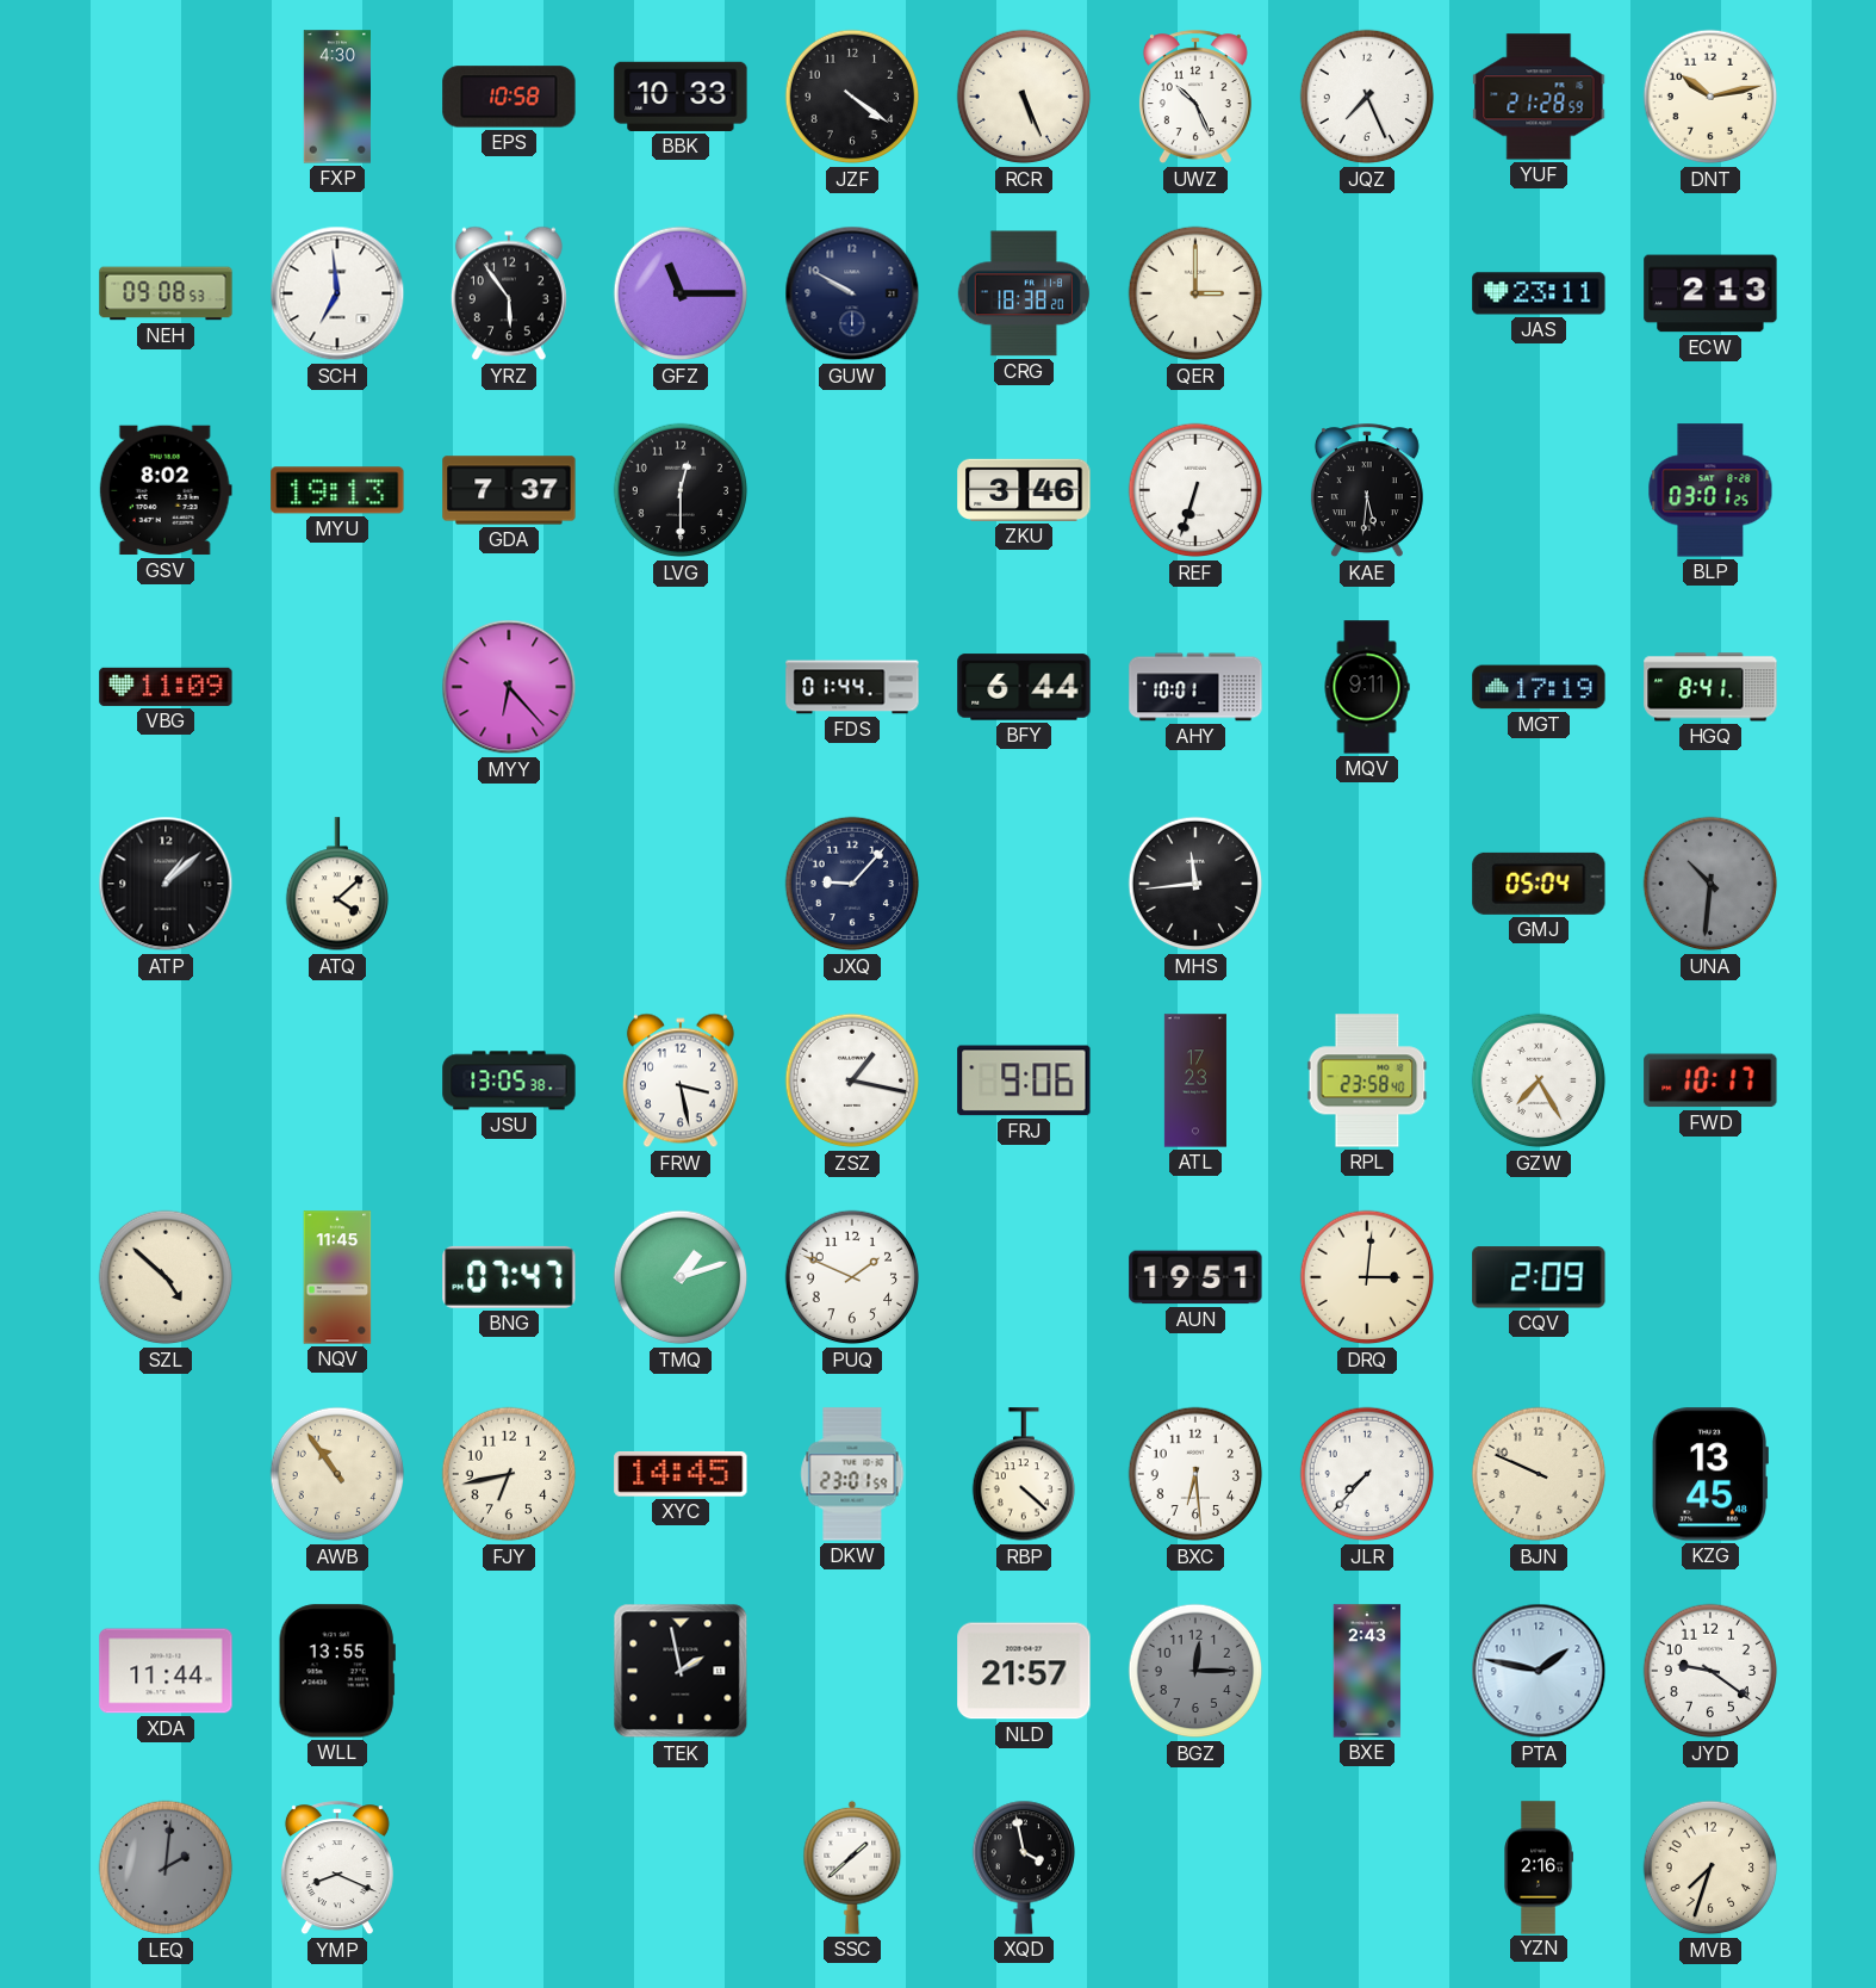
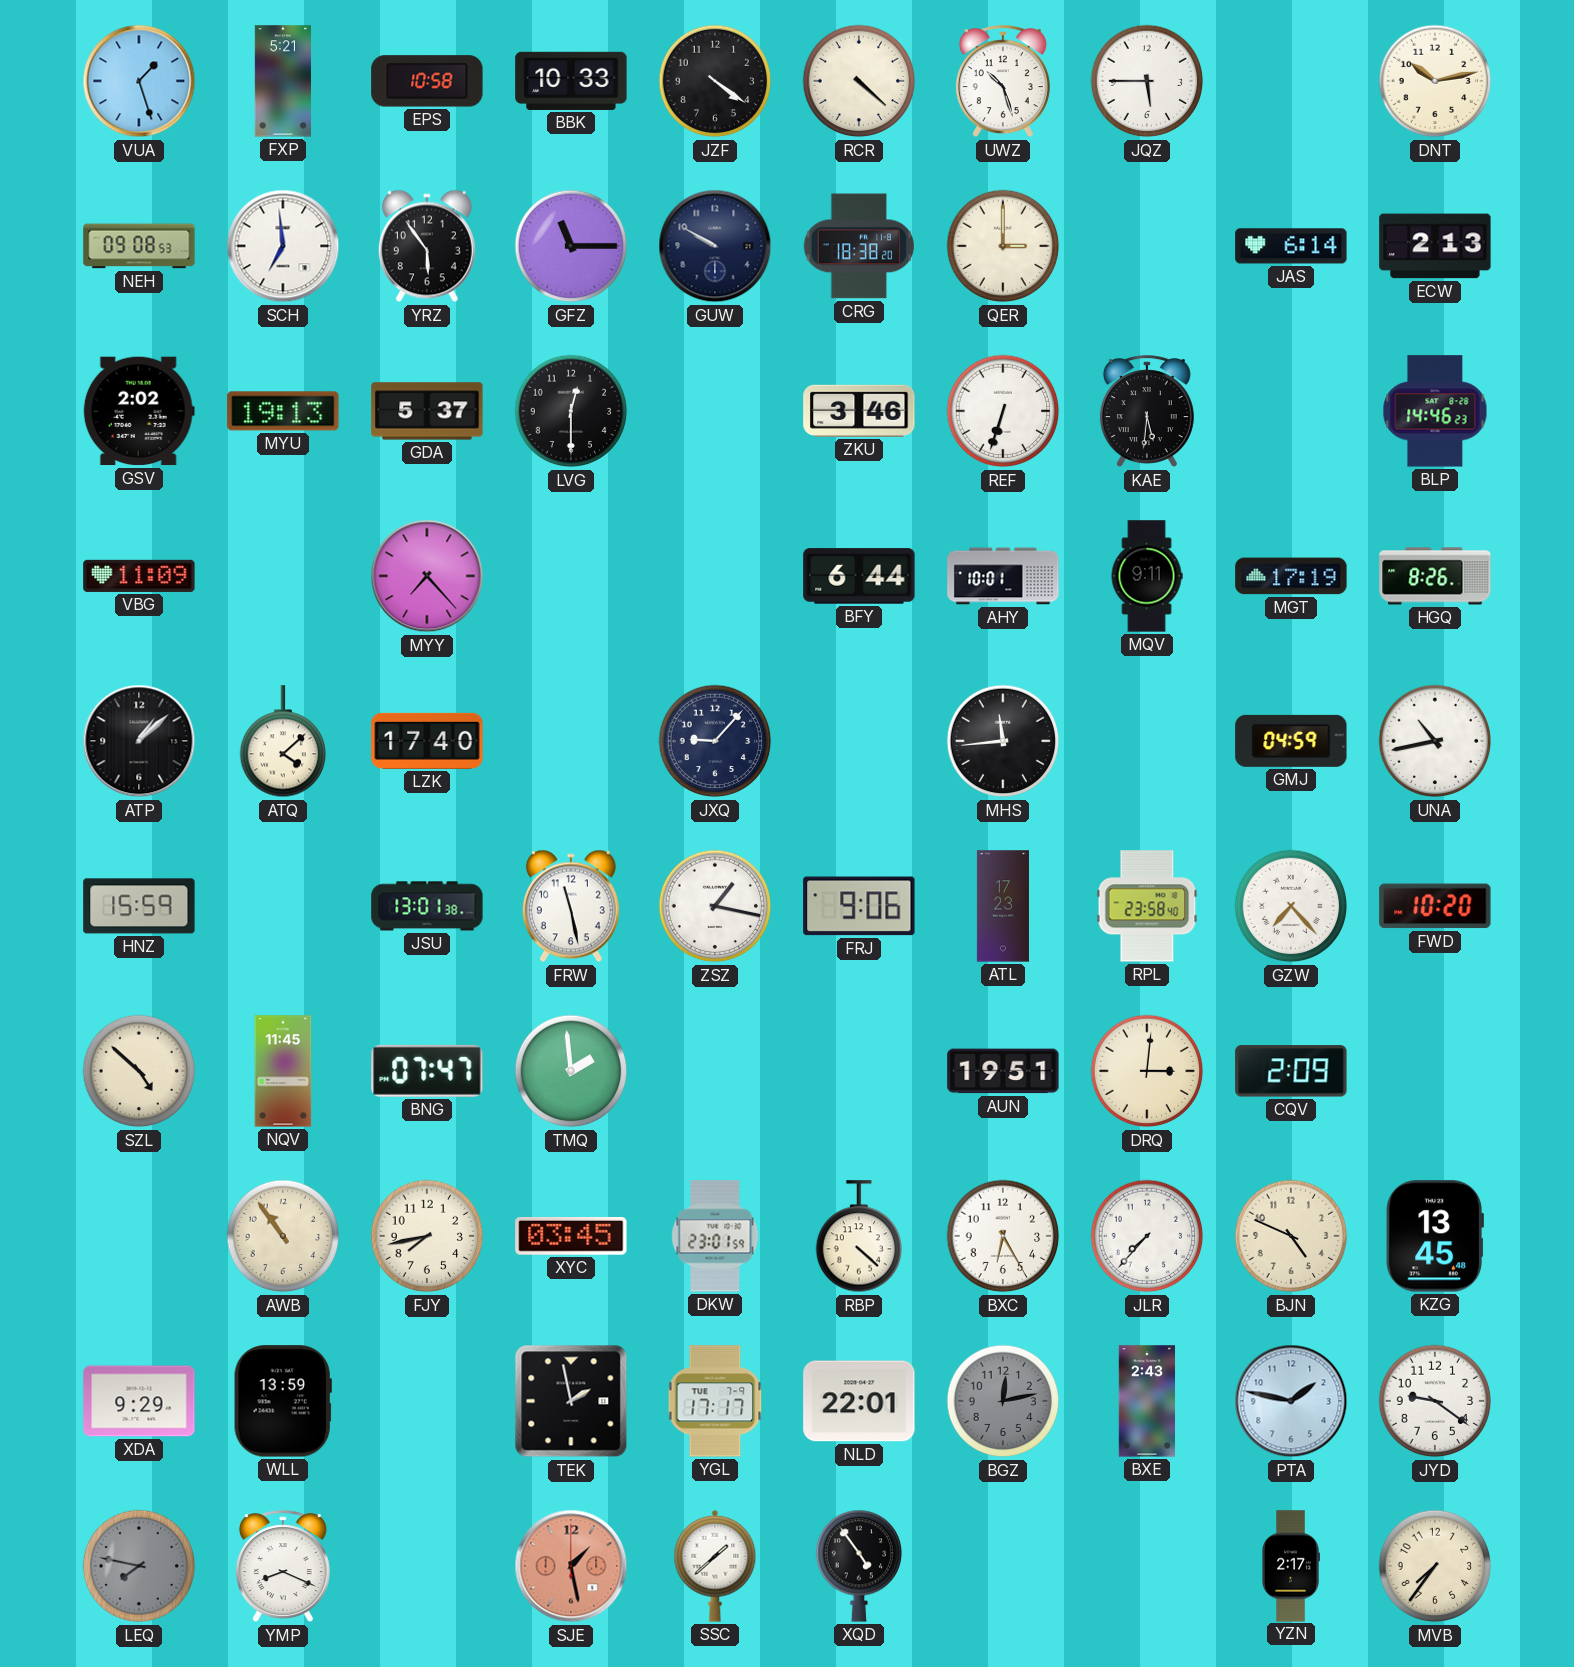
VUA: none -> 1:27 (139, 81)
FXP: 4:30 -> 5:21 (282, 81)
RCR: 5:26 -> 4:22 (859, 81)
UWZ: 10:26 -> 10:27 (1003, 82)
JQZ: 7:26 -> 5:45 (1147, 81)
YUF: 21:28 -> none (1539, 97)
JAS: 23:11 -> 6:14 (1291, 246)
GSV: 8:02 -> 2:02 (139, 411)
GDA: 7:37 -> 5:37 (427, 411)
BLP: 03:01 -> 14:46 (1435, 411)
MYY: 6:23 -> 7:23 (427, 576)
FDS: 01:44 -> none (852, 687)
HGQ: 8:41 -> 8:26 (1435, 576)
LZK: none -> 17:40 (427, 741)
GMJ: 05:04 -> 04:59 (1291, 741)
UNA: 10:31 -> 10:43 (1435, 741)
UNA dial: grey -> white (1435, 741)
HNZ: none -> 15:59 (139, 906)
JSU: 13:05 -> 13:01 (427, 906)
FRW: 3:28 -> 11:28 (571, 906)
GZW: 7:25 -> 7:23 (1291, 906)
FWD: 10:17 -> 10:20 (1435, 906)
TMQ: 1:12 -> 1:59 (571, 1071)
PUQ: 1:49 -> none (852, 1277)
FJY: 6:43 -> 7:43 (427, 1236)
XYC: 14:45 -> 03:45 (571, 1237)
BXC: 6:29 -> 6:25 (1003, 1236)
BJN: 9:49 -> 4:49 (1291, 1236)
XDA: 11:44 -> 9:29 (139, 1401)
WLL: 13:55 -> 13:59 (283, 1401)
YGL: none -> 17:17 (715, 1401)
NLD: 21:57 -> 22:01 (859, 1401)
BGZ: 12:15 -> 12:13 (1003, 1401)
LEQ: 2:01 -> 7:47 (139, 1566)
SJE: none -> 1:28 (571, 1566)
XQD: 3:58 -> 4:54 (858, 1566)
YZN: 2:16 -> 2:17 (1291, 1566)
MVB: 7:33 -> 7:36 (1435, 1566)
